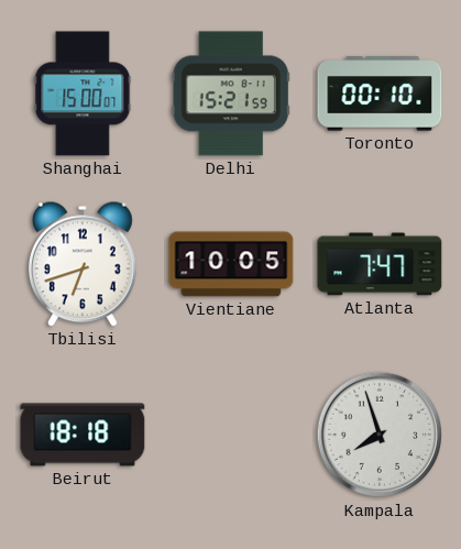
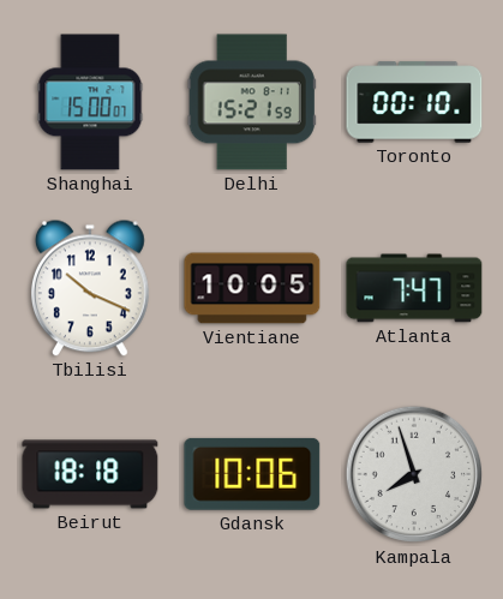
Tbilisi: 6:42 -> 10:19 (90, 288)
Gdansk: none -> 10:06 (252, 474)
